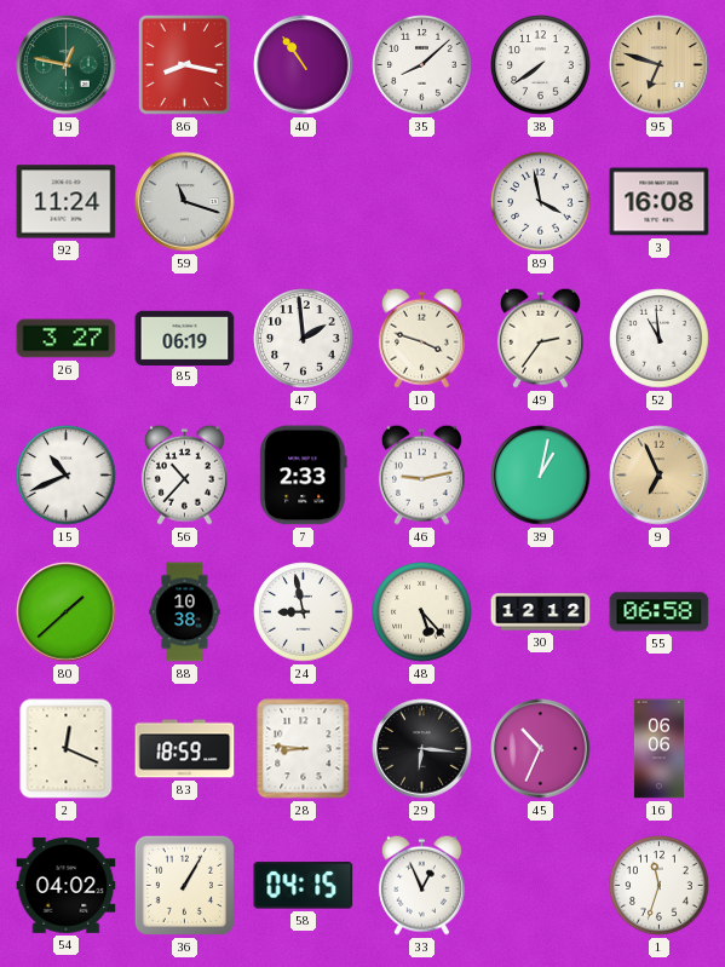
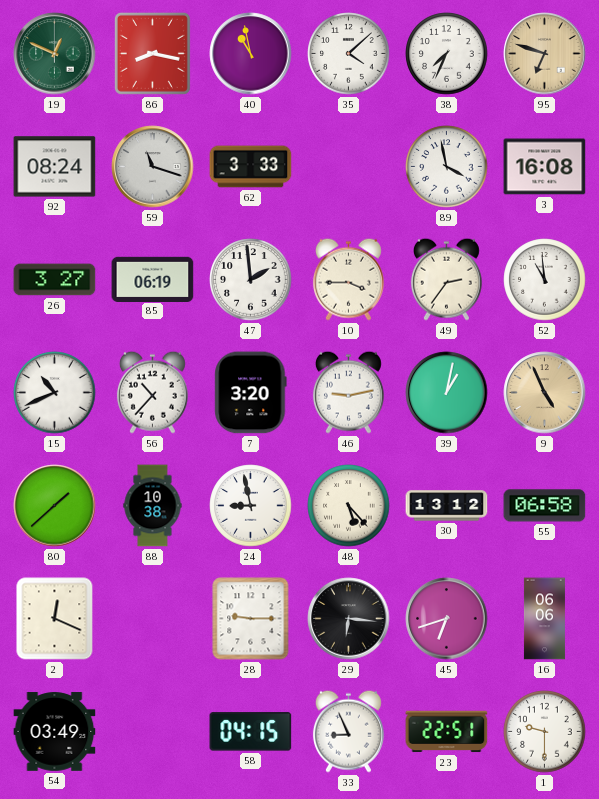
19: 12:47 -> 12:49 (55, 54)
40: 10:54 -> 10:58 (251, 54)
35: 8:08 -> 4:08 (349, 54)
38: 7:39 -> 7:34 (447, 54)
92: 11:24 -> 08:24 (55, 167)
62: none -> 3:33 (251, 167)
10: 3:48 -> 3:45 (348, 279)
7: 2:33 -> 3:20 (251, 393)
9: 6:56 -> 4:56 (545, 393)
30: 12:12 -> 13:12 (447, 506)
83: 18:59 -> none (185, 749)
28: 8:46 -> 9:15 (251, 619)
45: 10:34 -> 6:42 (447, 619)
54: 04:02 -> 03:49 (55, 732)
36: 1:05 -> none (184, 885)
33: 12:56 -> 8:56 (348, 731)
23: none -> 22:51 (447, 732)
1: 11:33 -> 9:30 (545, 732)
